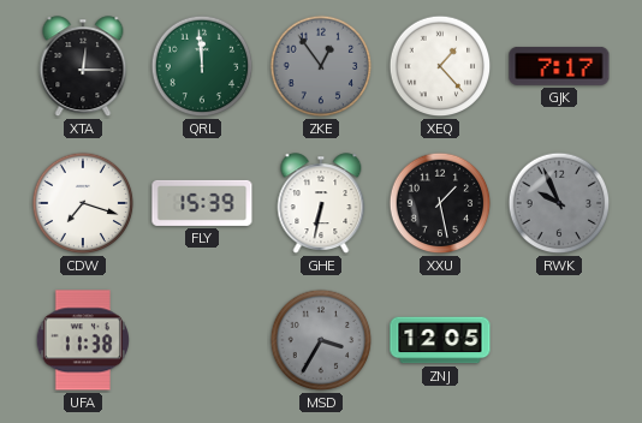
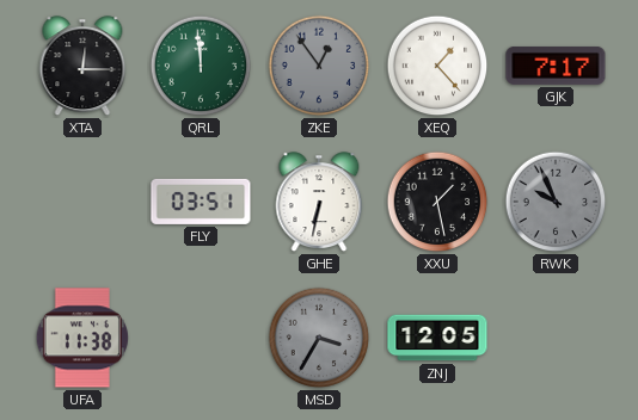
CDW: 7:18 -> none (83, 203)
FLY: 15:39 -> 03:51 (201, 202)
